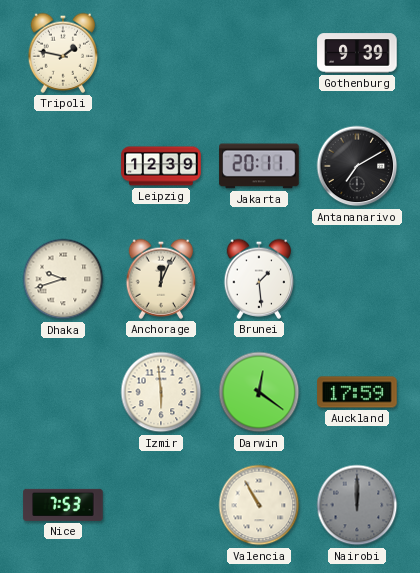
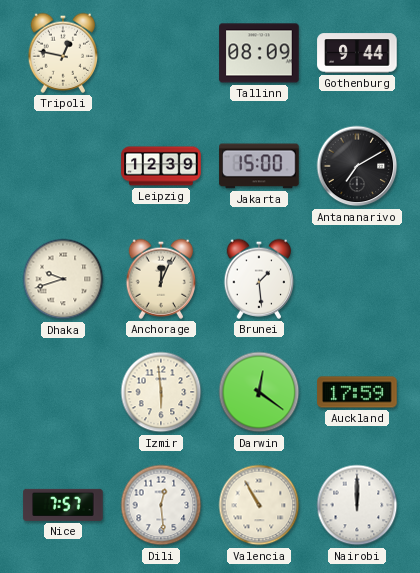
Tripoli: 1:47 -> 12:47 (63, 53)
Tallinn: none -> 08:09 (259, 53)
Gothenburg: 9:39 -> 9:44 (357, 53)
Jakarta: 20:11 -> 15:00 (259, 166)
Nice: 7:53 -> 7:57 (63, 505)
Dili: none -> 12:29 (161, 505)
Nairobi dial: grey -> white (357, 505)
